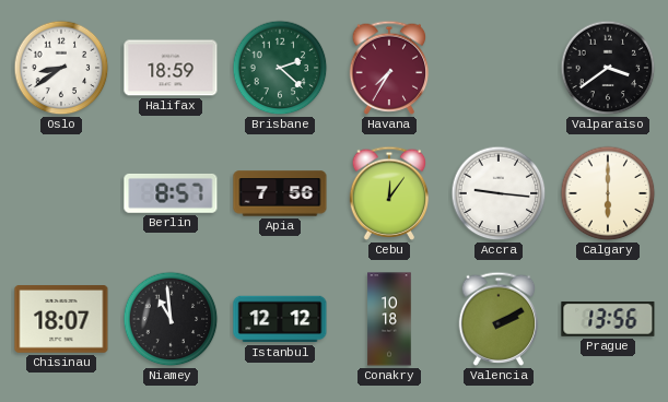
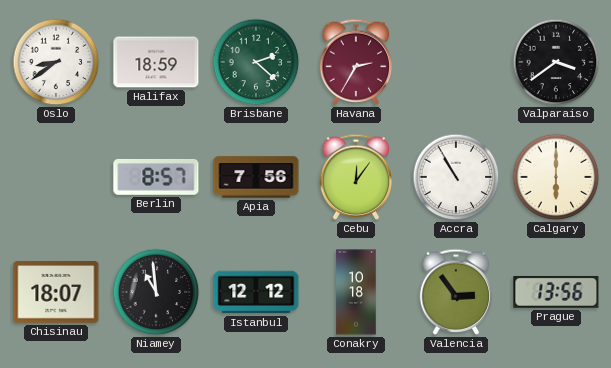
Havana: 7:35 -> 2:35 (356, 62)
Accra: 9:16 -> 10:55 (456, 177)
Valencia: 2:10 -> 2:54 (456, 292)
